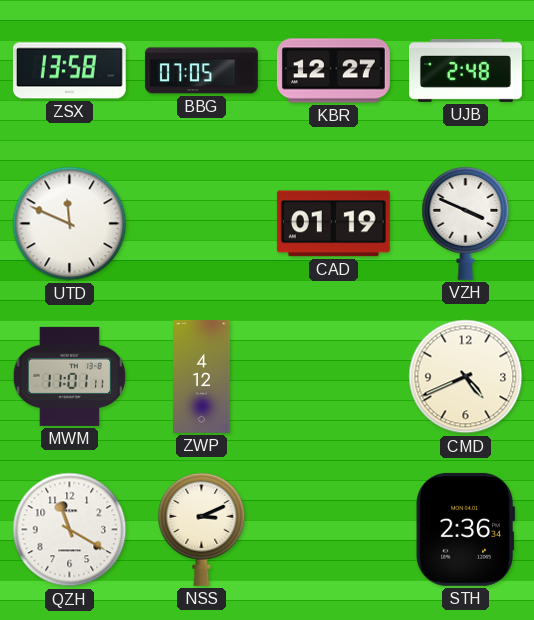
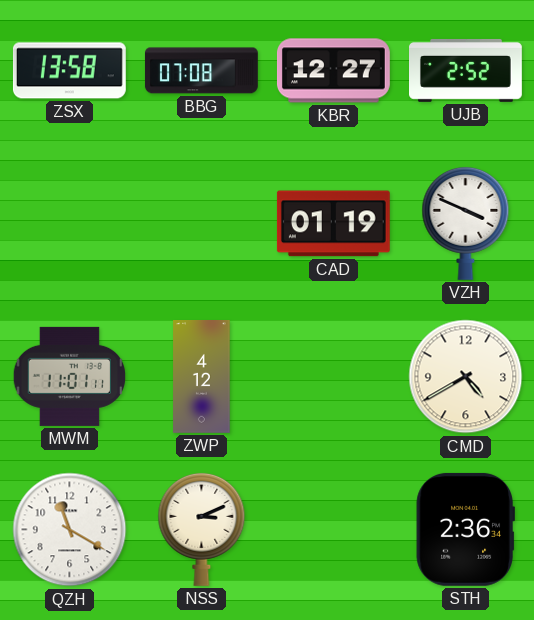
BBG: 07:05 -> 07:08 (201, 71)
UJB: 2:48 -> 2:52 (466, 70)
UTD: 11:49 -> none (70, 224)
CMD: 4:41 -> 4:40 (466, 377)
